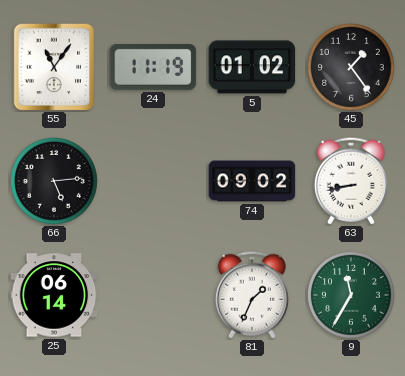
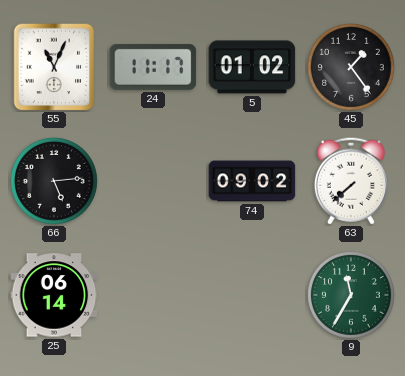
55: 11:06 -> 11:04 (54, 67)
24: 11:19 -> 11:17 (153, 67)
63: 8:43 -> 7:38 (351, 181)
81: 1:34 -> none (252, 295)
